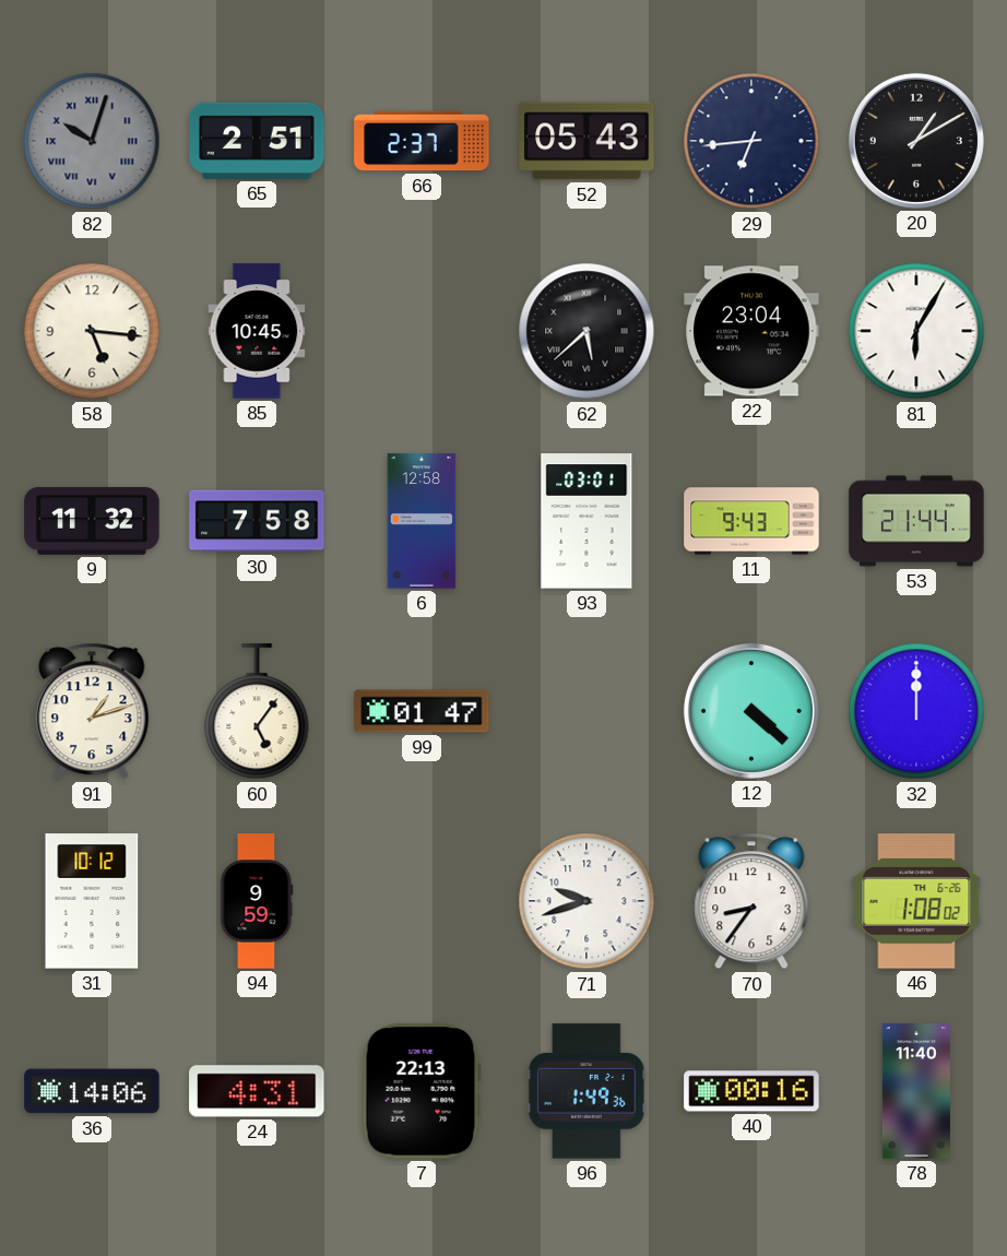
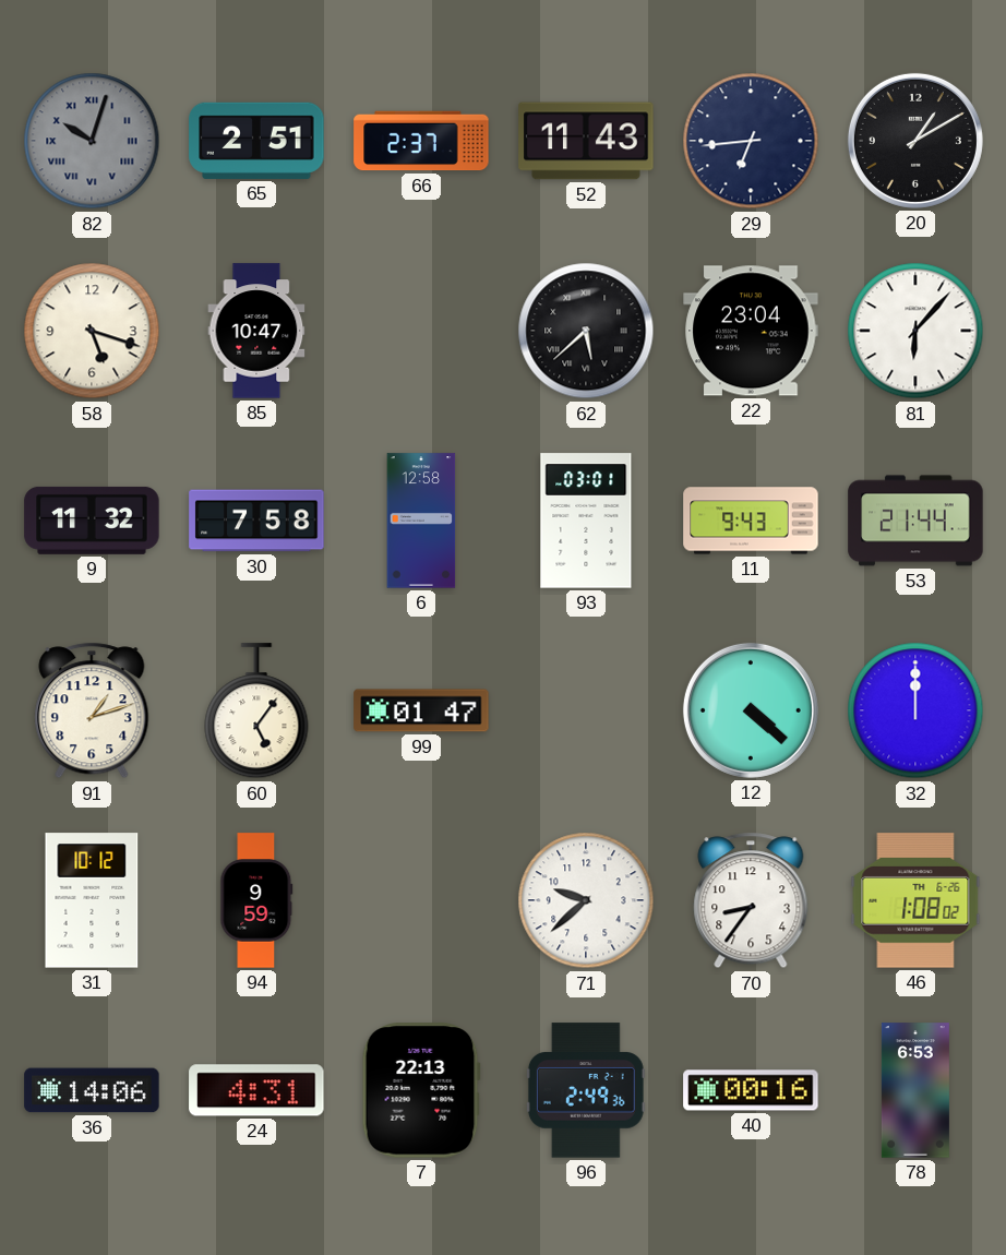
52: 05:43 -> 11:43 (586, 141)
58: 5:16 -> 5:18 (92, 331)
85: 10:45 -> 10:47 (256, 331)
81: 6:05 -> 6:07 (915, 331)
71: 9:42 -> 9:38 (586, 900)
96: 1:49 -> 2:49 (586, 1090)
78: 11:40 -> 6:53 (915, 1090)
